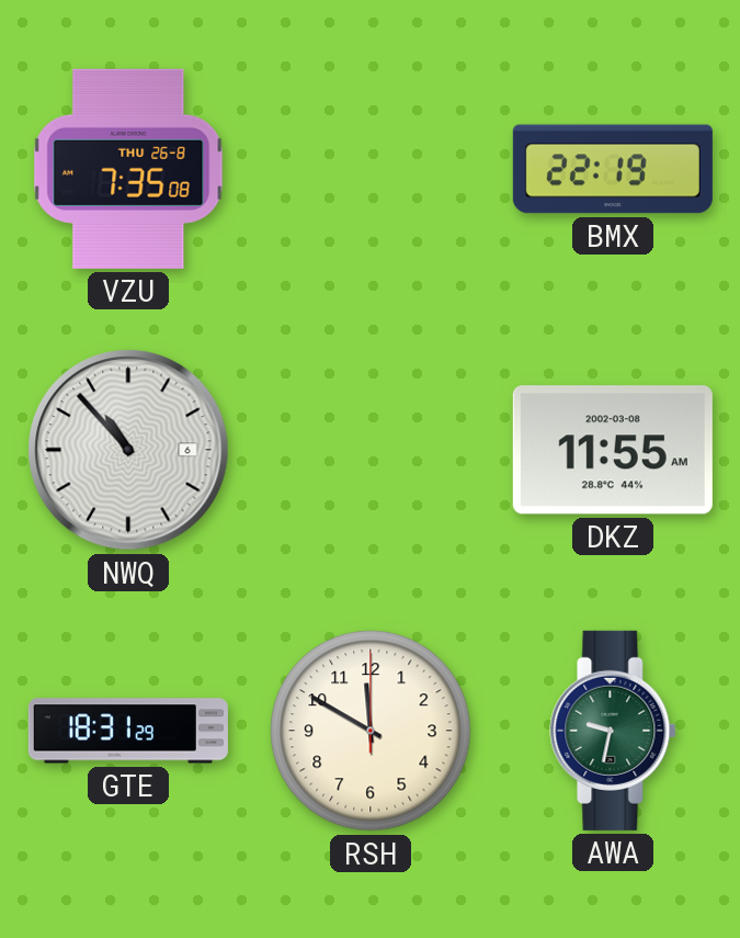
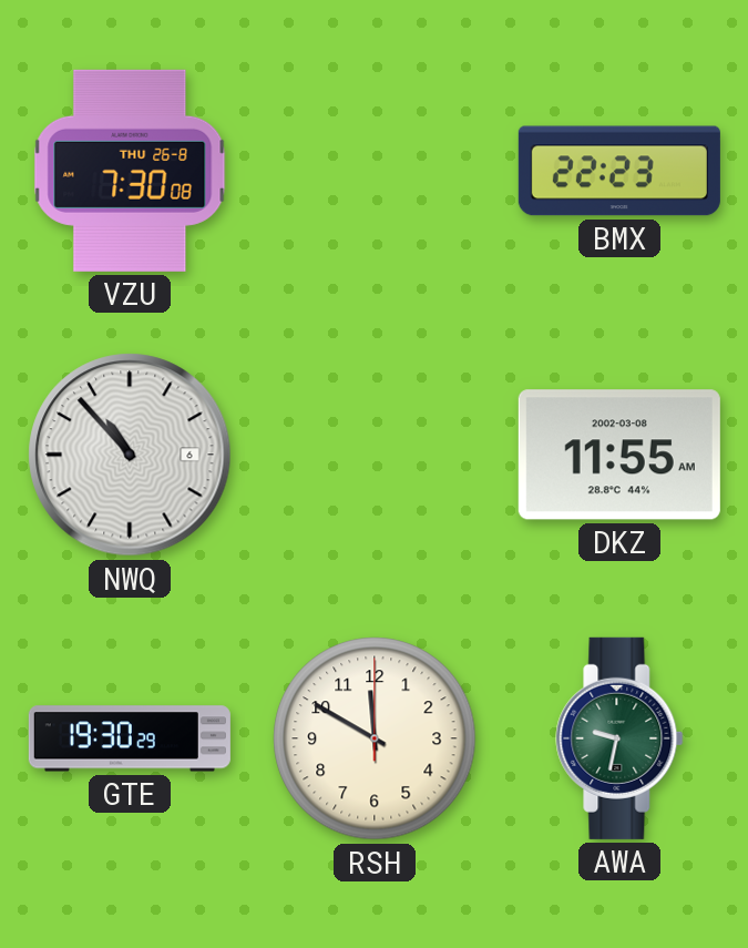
VZU: 7:35 -> 7:30 (130, 171)
BMX: 22:19 -> 22:23 (619, 171)
GTE: 18:31 -> 19:30 (130, 738)
